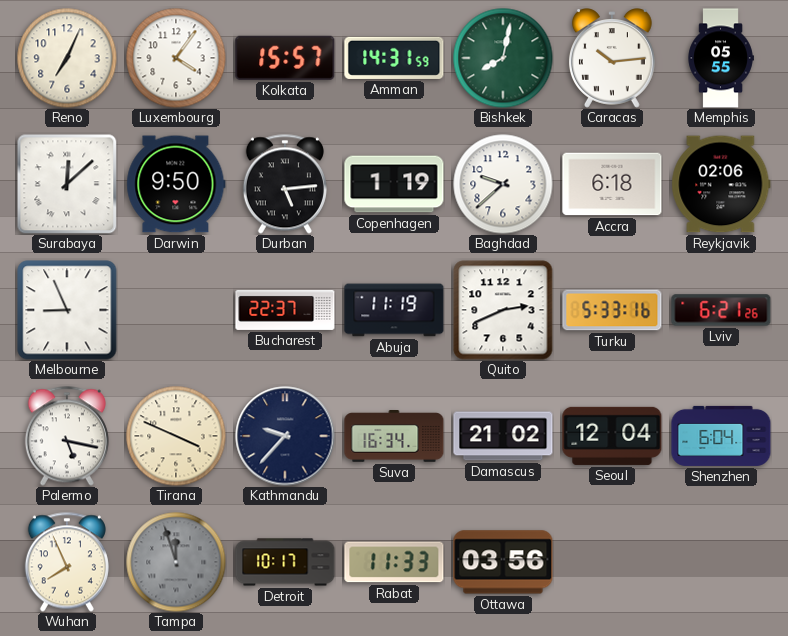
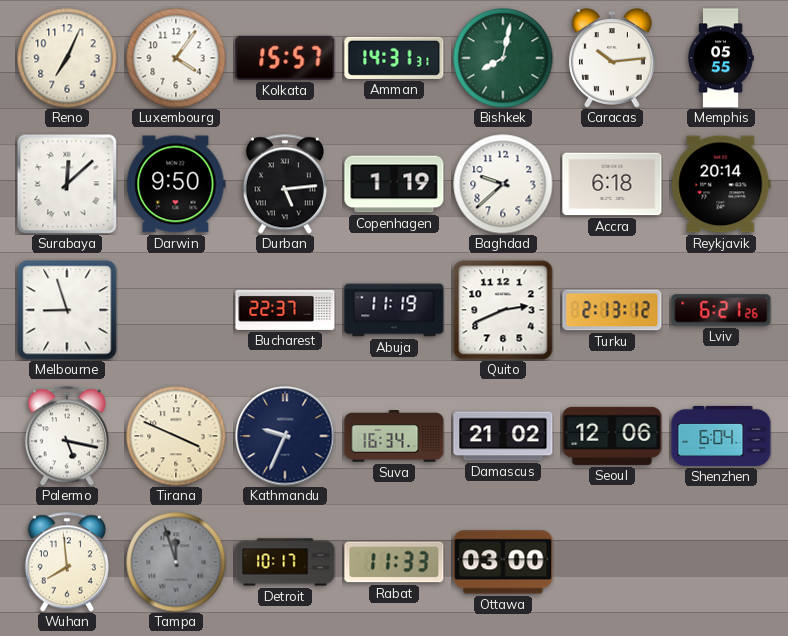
Amman: 14:31:59 -> 14:31:31 (394, 58)
Reykjavik: 02:06 -> 20:14 (721, 184)
Melbourne: 8:56 -> 8:57 (67, 310)
Turku: 5:33 -> 2:13 (612, 310)
Kathmandu: 9:37 -> 9:34 (285, 436)
Seoul: 12:04 -> 12:06 (612, 436)
Wuhan: 7:56 -> 7:59 (67, 562)
Ottawa: 03:56 -> 03:00 (503, 562)
